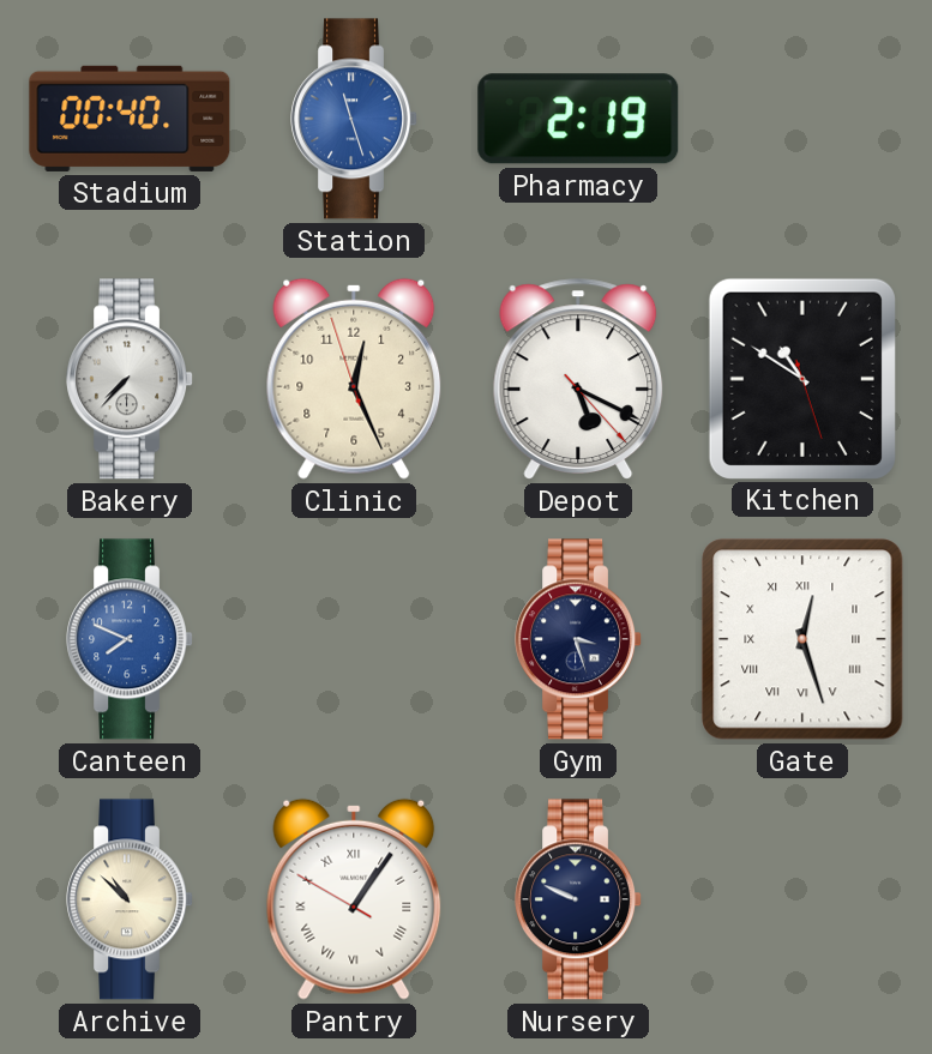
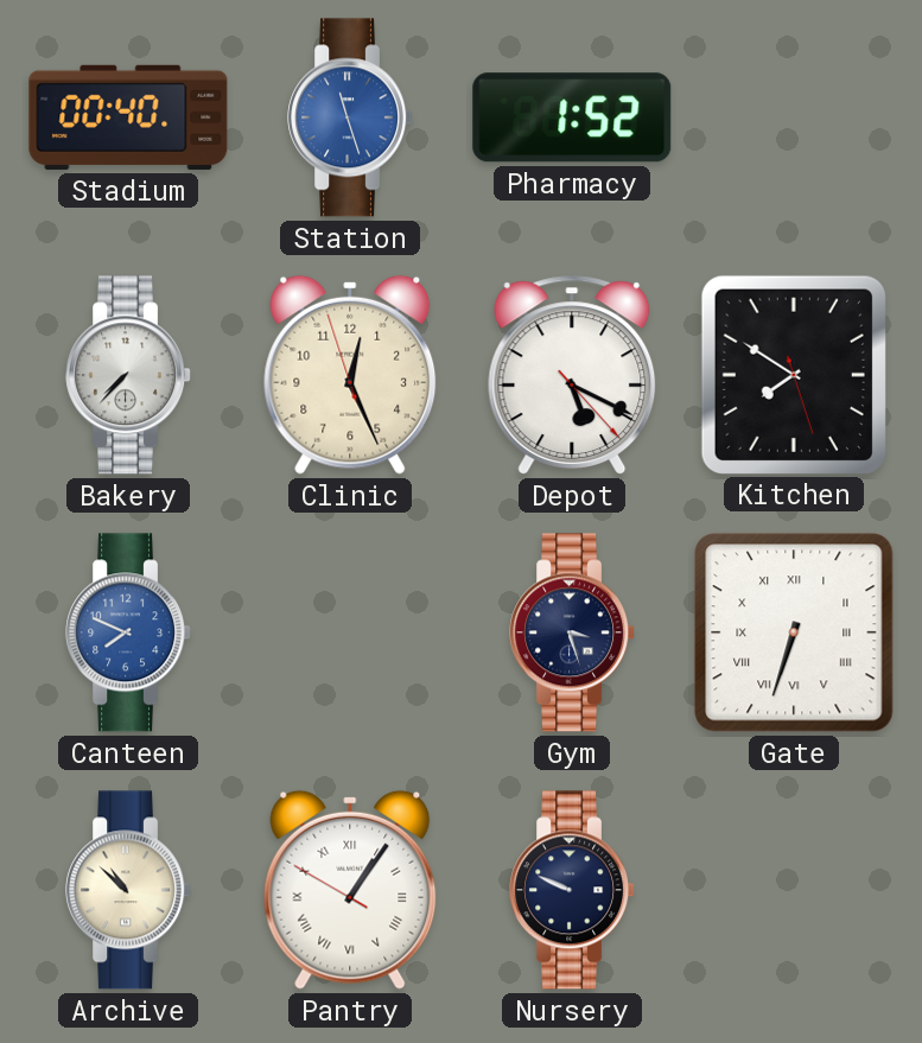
Pharmacy: 2:19 -> 1:52 (572, 117)
Kitchen: 10:50 -> 7:50 (794, 374)
Gate: 12:27 -> 6:33 (794, 632)
